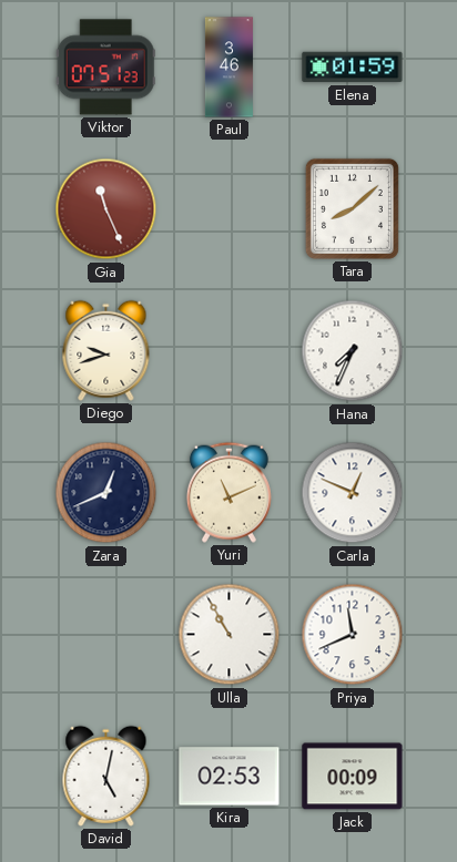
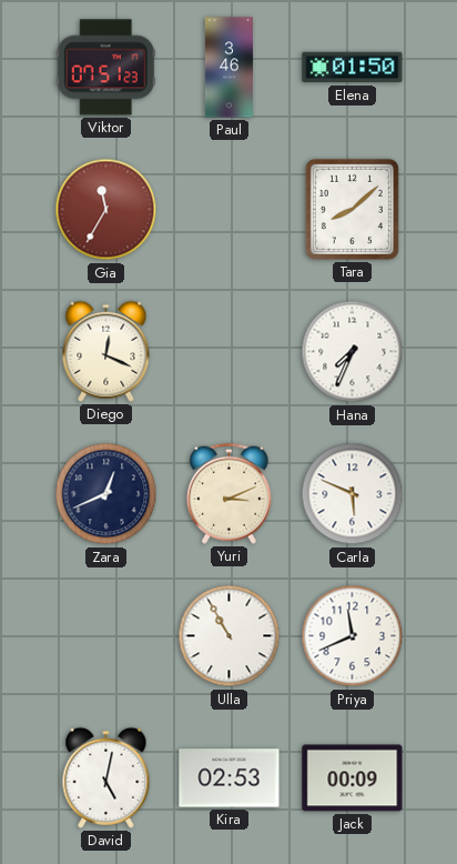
Elena: 01:59 -> 01:50 (353, 68)
Gia: 11:26 -> 11:35 (106, 210)
Diego: 9:42 -> 12:19 (106, 351)
Yuri: 11:11 -> 3:11 (228, 493)
Carla: 12:49 -> 5:49 (353, 494)
